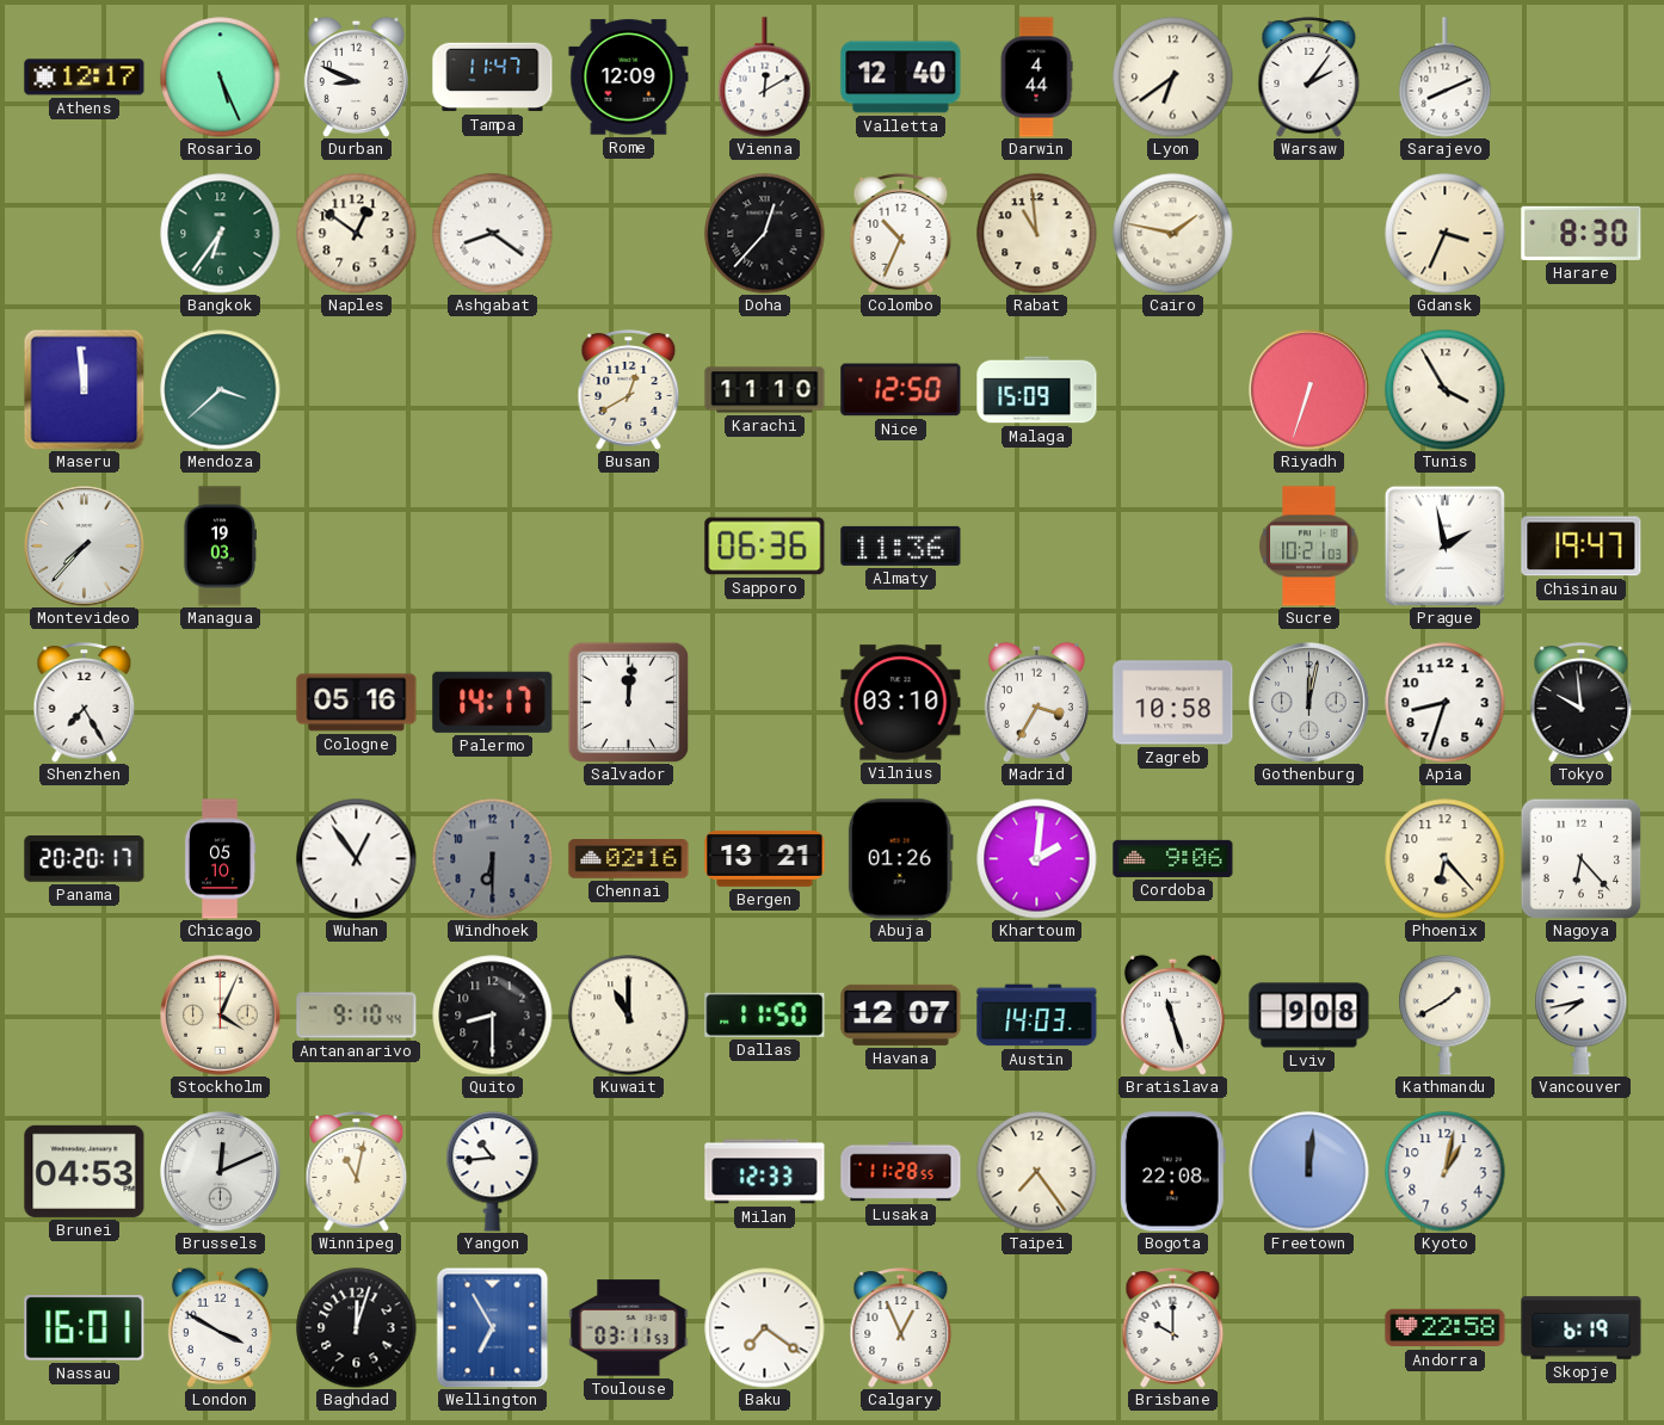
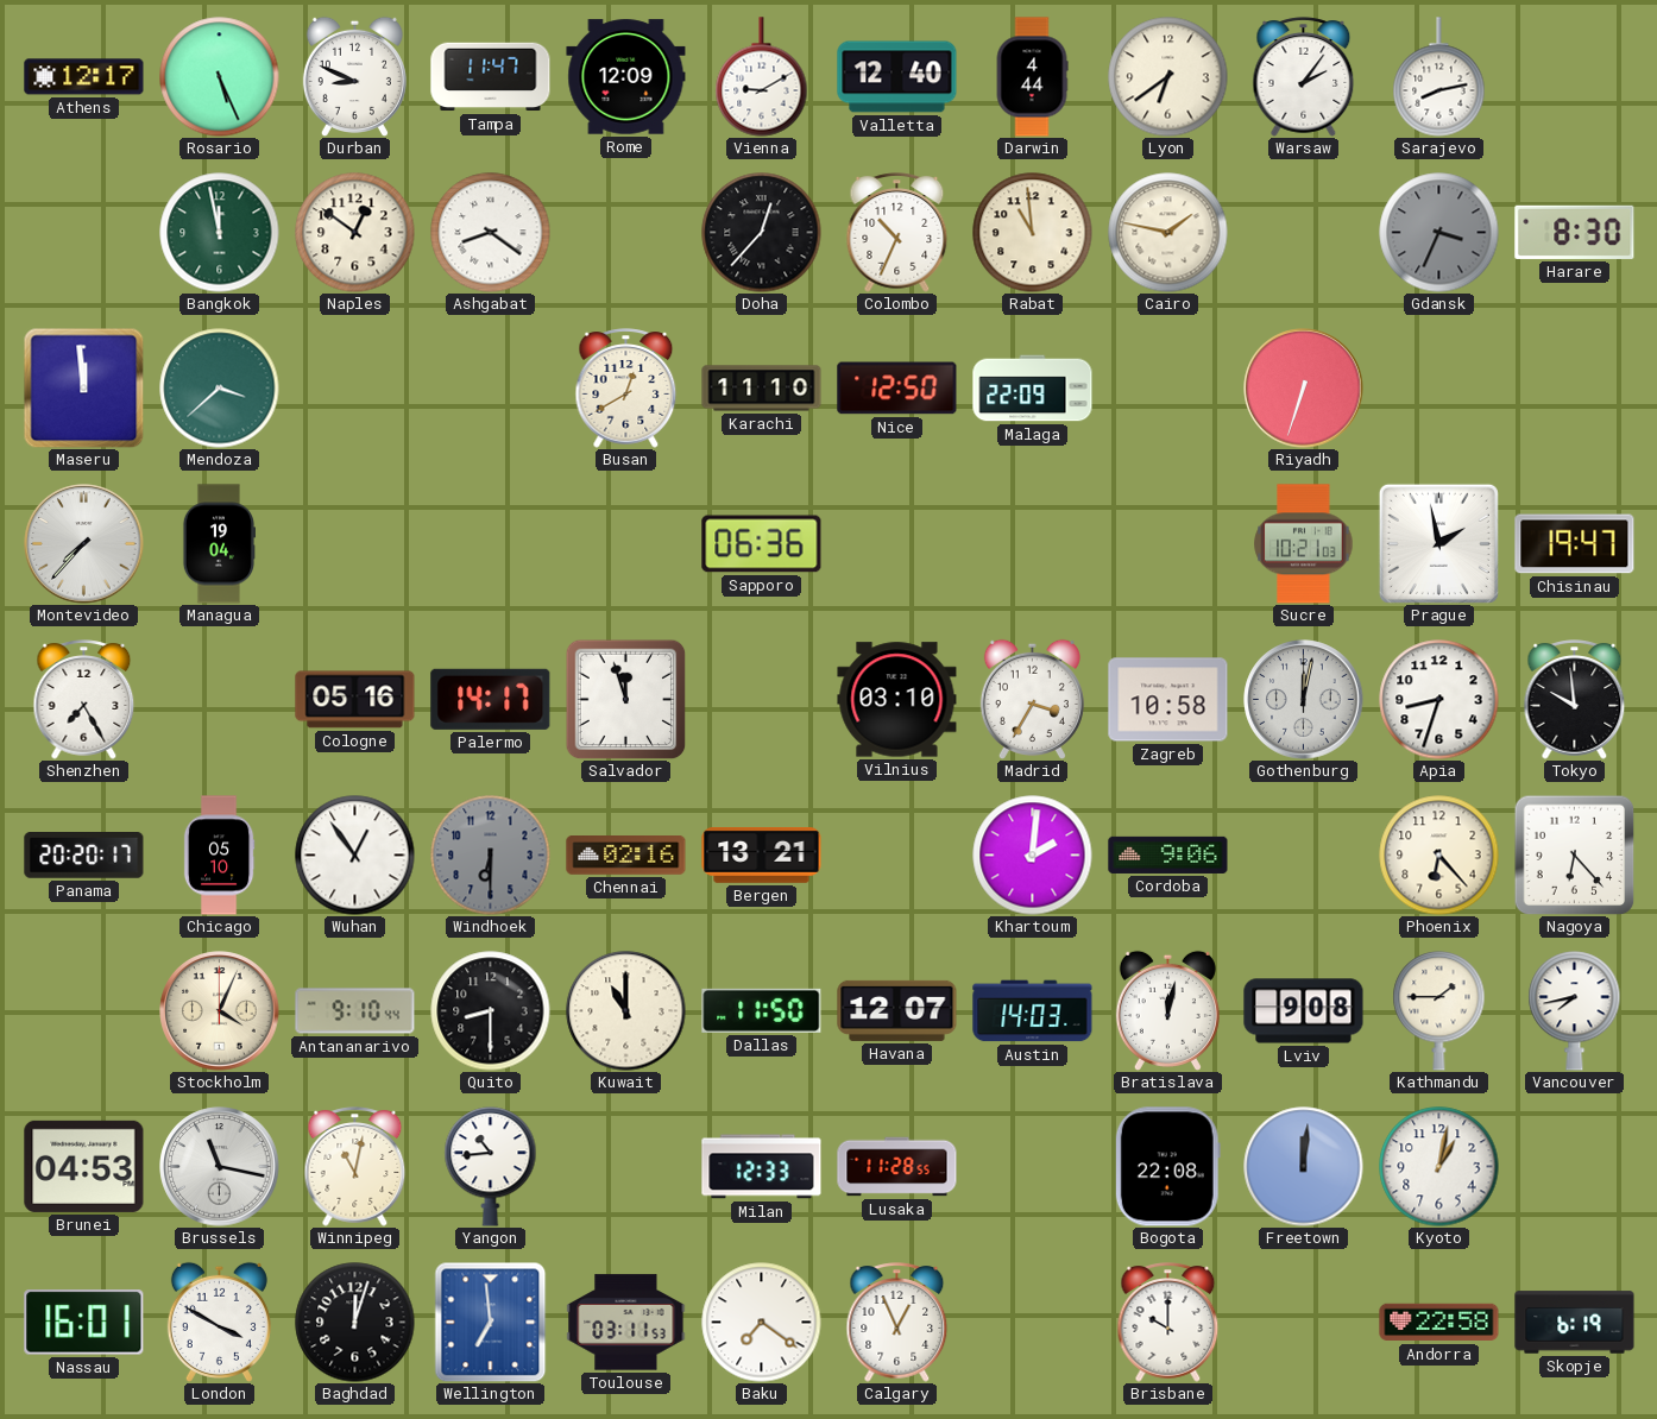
Vienna: 12:10 -> 9:10 (762, 77)
Sarajevo: 8:11 -> 8:13 (1439, 77)
Bangkok: 6:36 -> 11:58 (220, 233)
Gdansk dial: cream -> grey (1439, 233)
Malaga: 15:09 -> 22:09 (1033, 389)
Tunis: 3:55 -> none (1446, 390)
Managua: 19:03 -> 19:04 (218, 544)
Almaty: 11:36 -> none (901, 545)
Salvador: 12:01 -> 11:57 (625, 699)
Abuja: 01:26 -> none (900, 859)
Bratislava: 11:27 -> 12:02 (1167, 1010)
Kathmandu: 1:40 -> 1:45 (1439, 1011)
Brussels: 12:11 -> 11:17 (220, 1167)
Taipei: 7:24 -> none (1037, 1172)
Wellington: 6:55 -> 6:59 (491, 1322)
